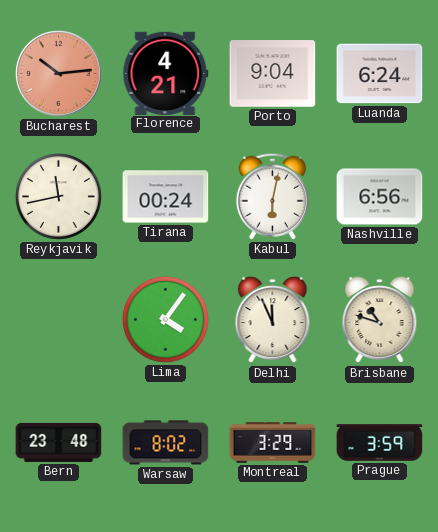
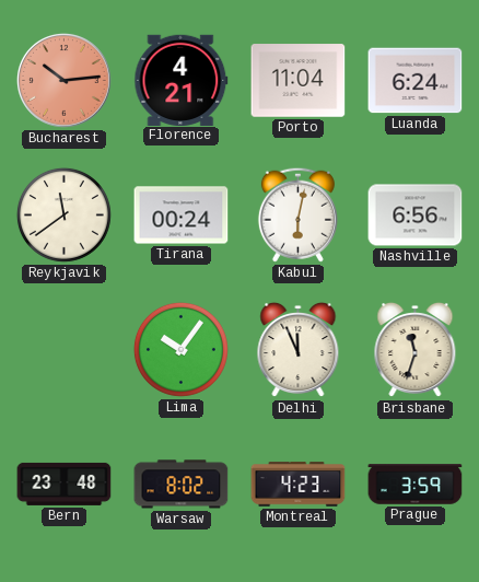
Porto: 9:04 -> 11:04 (299, 81)
Reykjavik: 11:43 -> 11:39 (63, 214)
Lima: 4:06 -> 10:06 (180, 349)
Brisbane: 10:48 -> 11:33 (416, 350)
Montreal: 3:29 -> 4:23 (299, 485)
